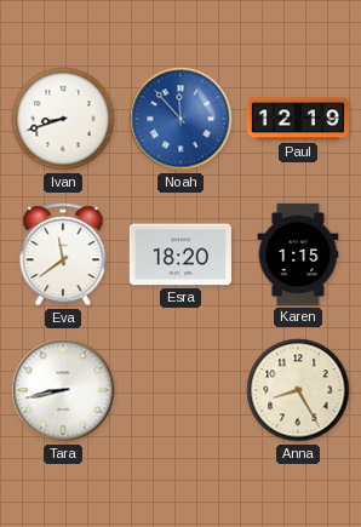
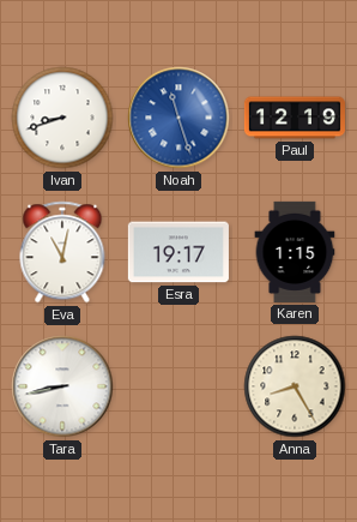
Noah: 11:53 -> 11:27 (179, 118)
Eva: 11:39 -> 11:02 (62, 252)
Esra: 18:20 -> 19:17 (179, 252)
